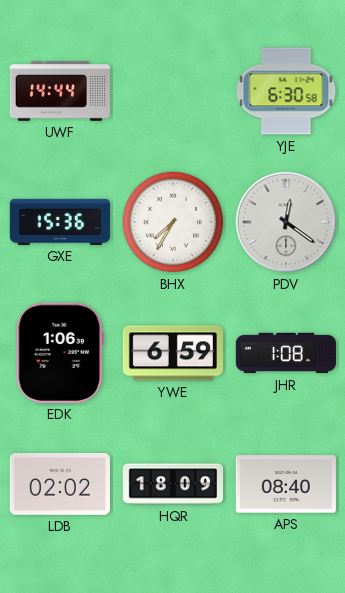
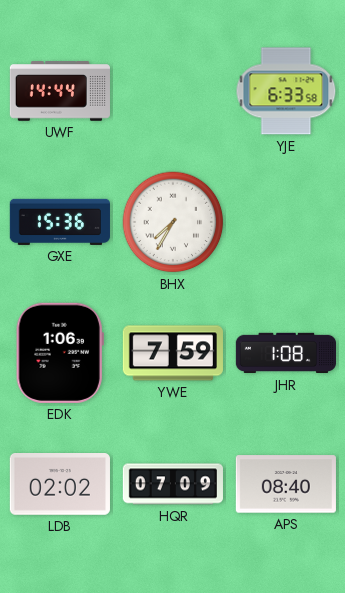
YJE: 6:30 -> 6:33 (286, 91)
PDV: 12:21 -> none (286, 222)
YWE: 6:59 -> 7:59 (173, 353)
HQR: 18:09 -> 07:09 (173, 484)
